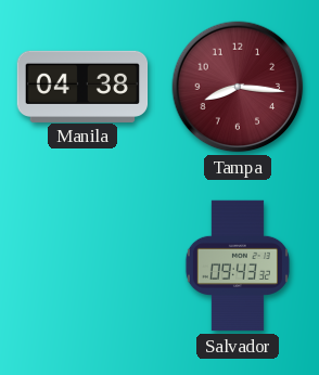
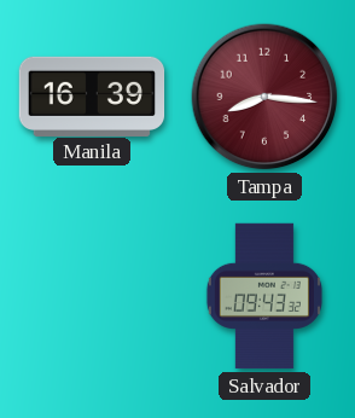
Manila: 04:38 -> 16:39 (92, 95)
